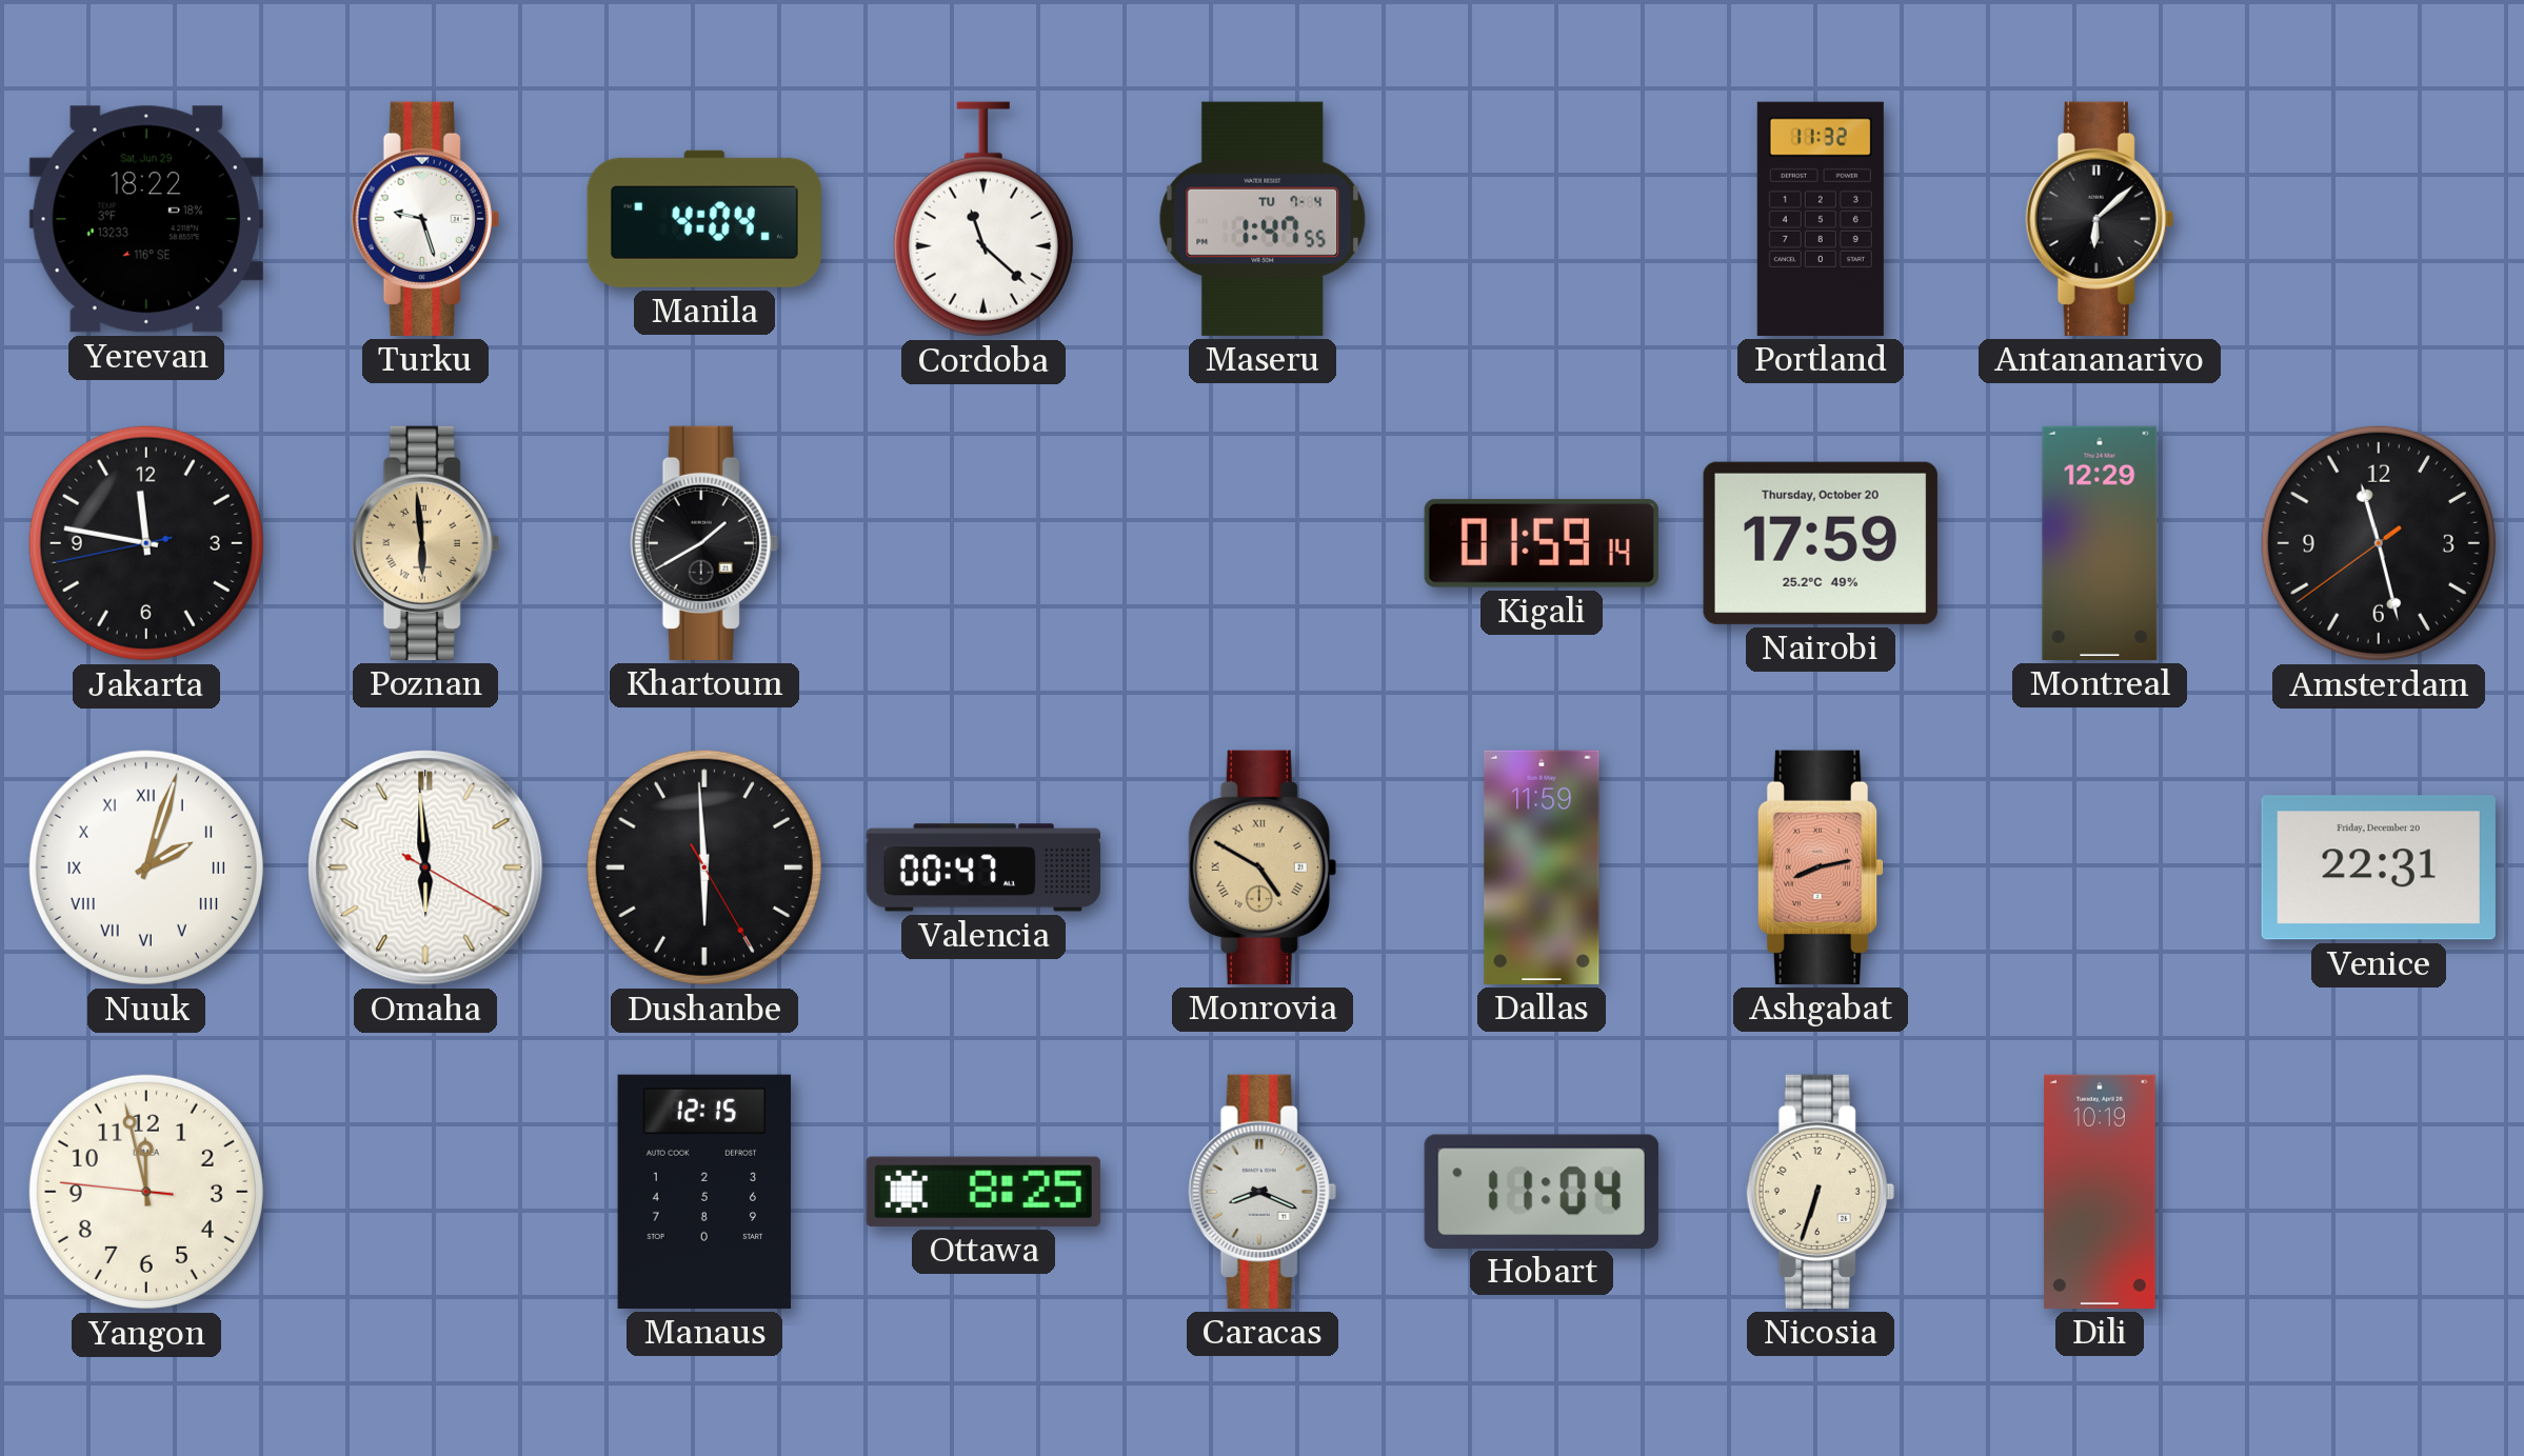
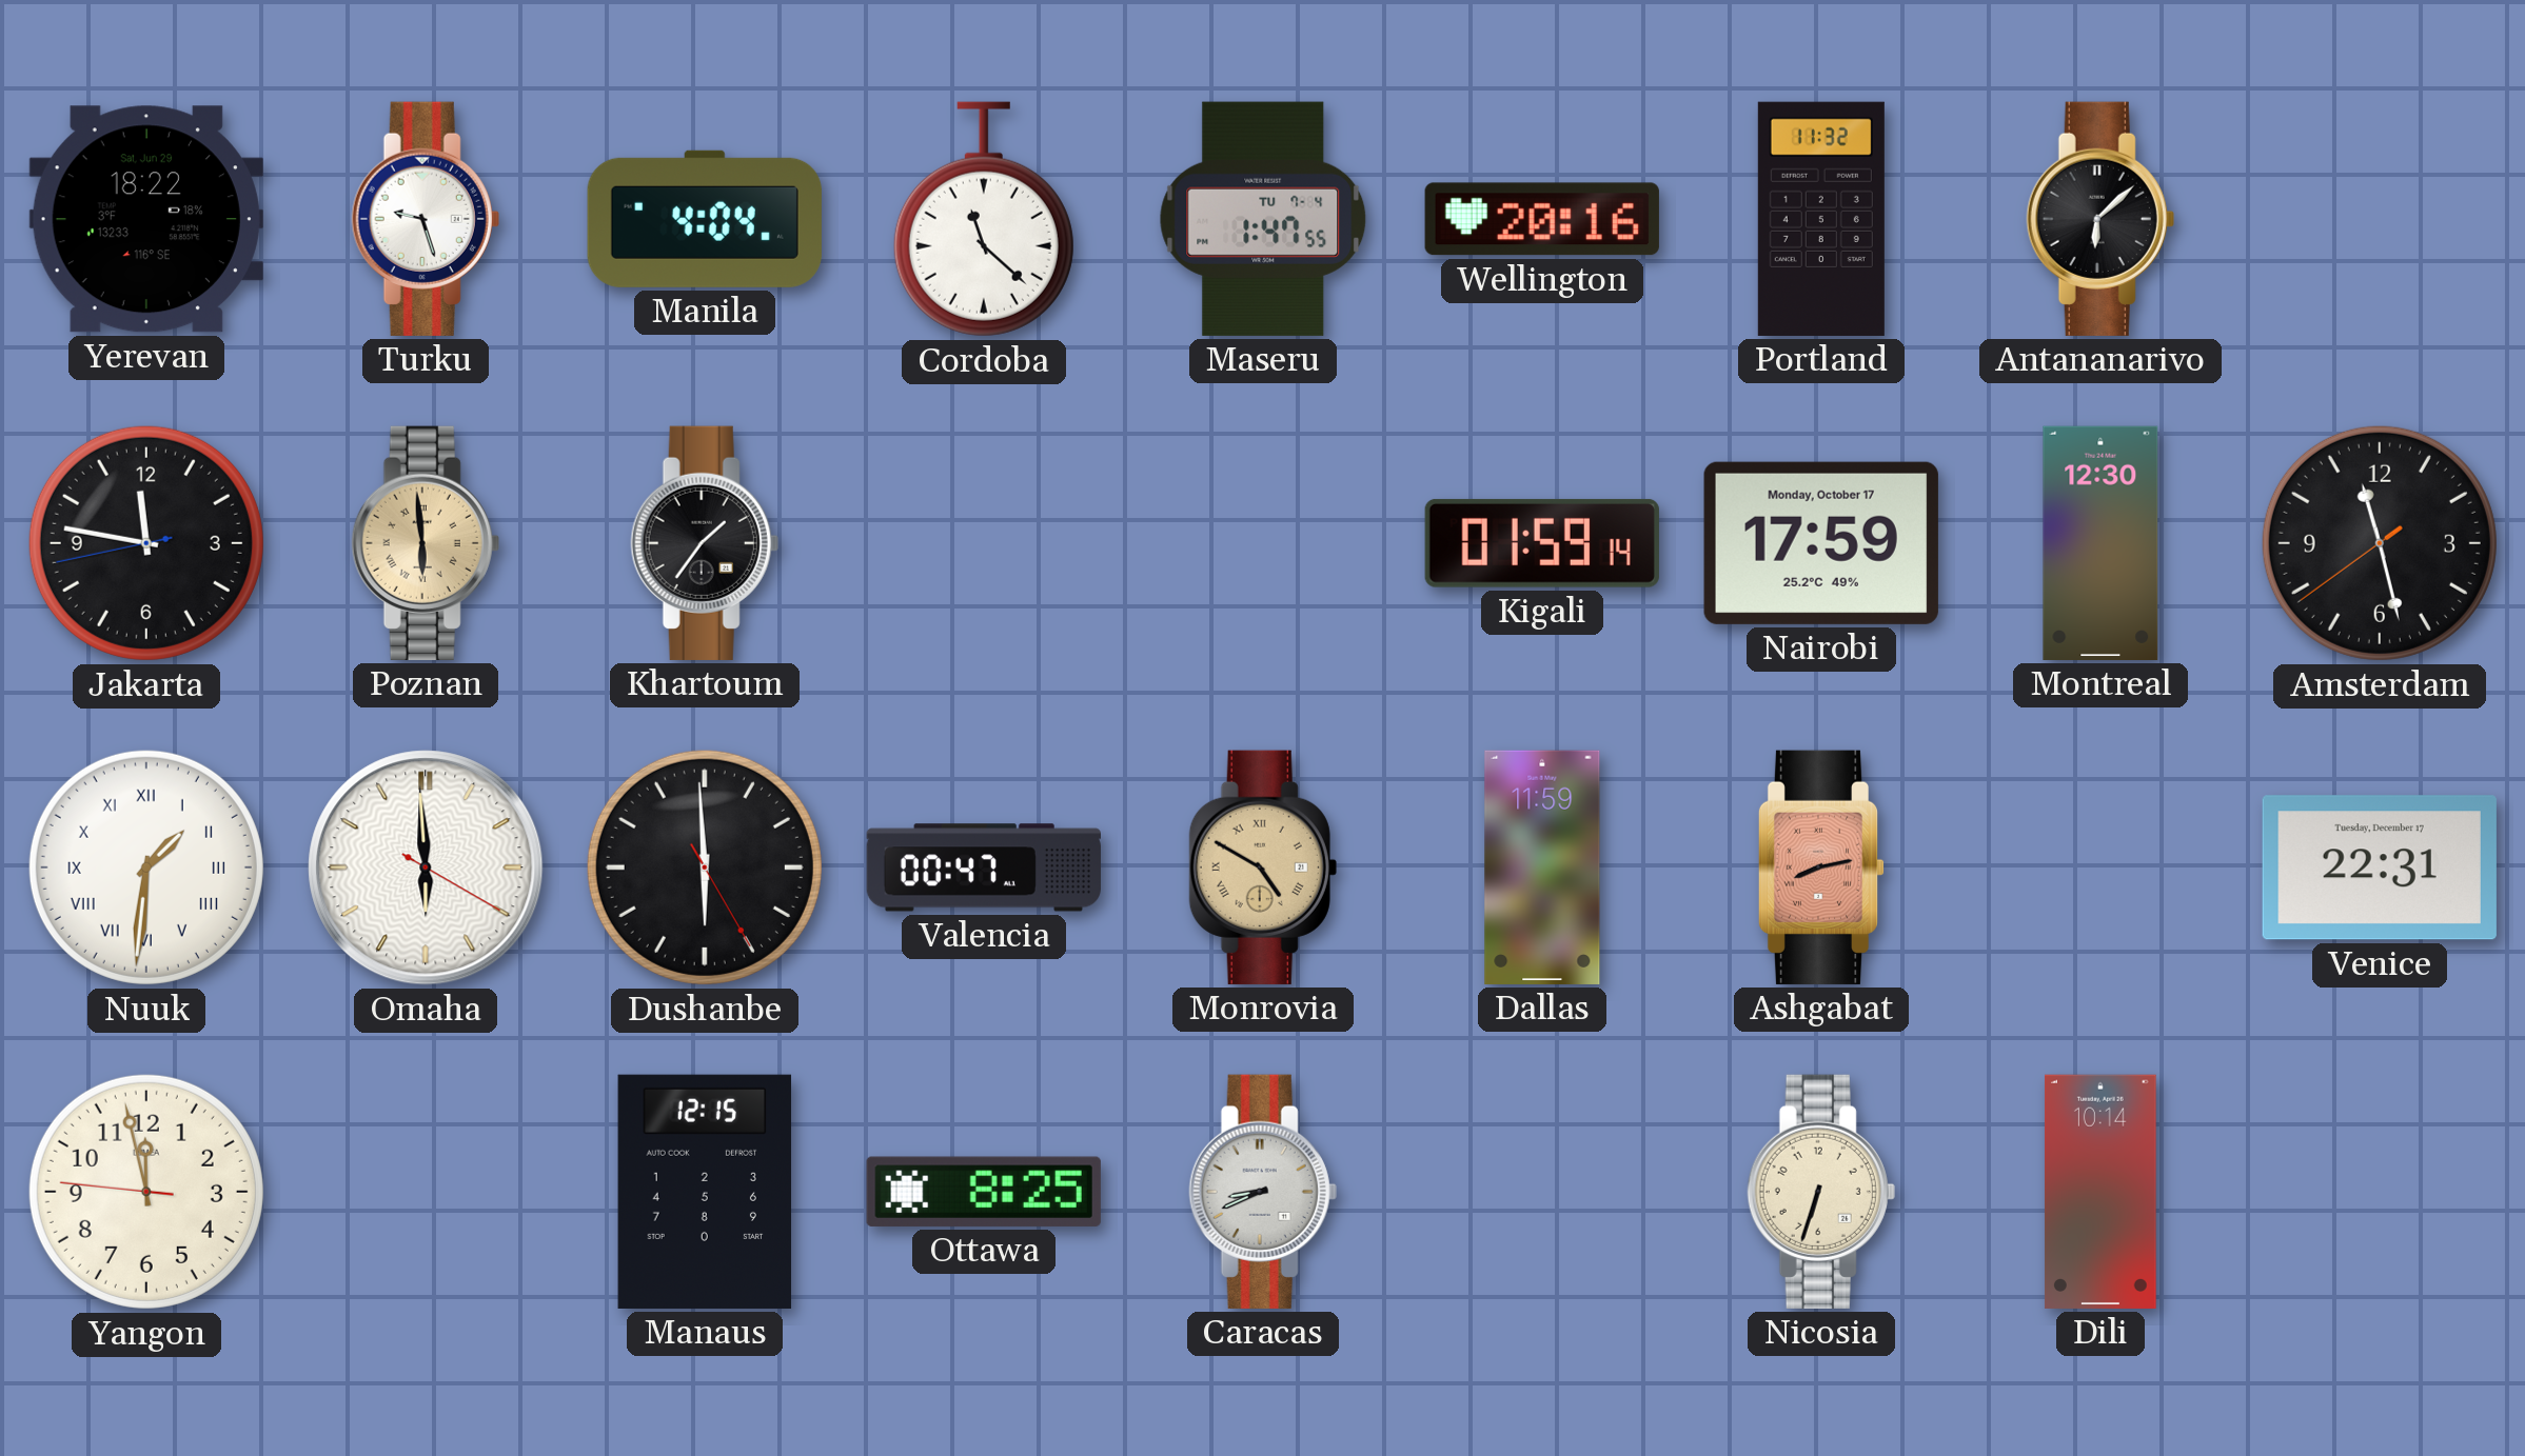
Wellington: none -> 20:16 (1542, 219)
Khartoum: 1:40 -> 1:36 (705, 543)
Nairobi date: Thursday, October 20 -> Monday, October 17 (1821, 543)
Montreal: 12:29 -> 12:30 (2100, 543)
Nuuk: 2:03 -> 1:31 (146, 867)
Venice date: Friday, December 20 -> Tuesday, December 17 (2380, 867)
Caracas: 8:19 -> 8:41 (1263, 1192)
Hobart: 11:04 -> none (1542, 1191)
Dili: 10:19 -> 10:14 (2100, 1192)
